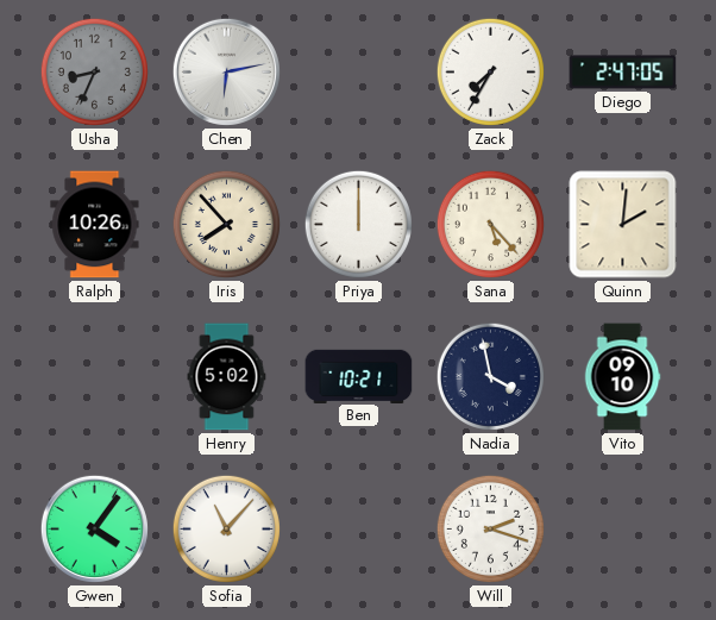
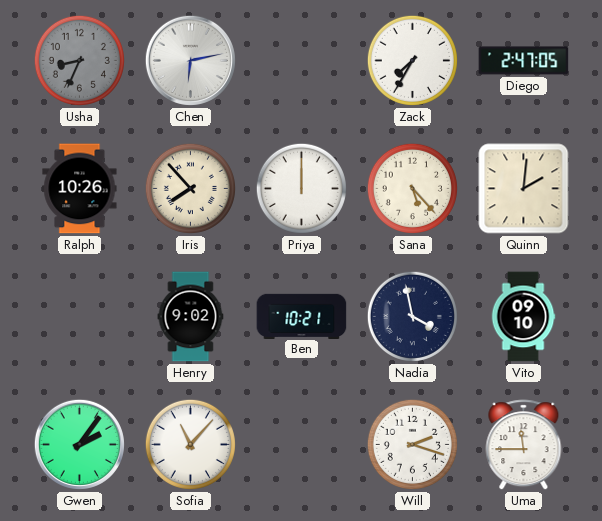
Henry: 5:02 -> 9:02 (191, 317)
Gwen: 4:06 -> 2:06 (79, 444)
Uma: none -> 11:45 (524, 445)
